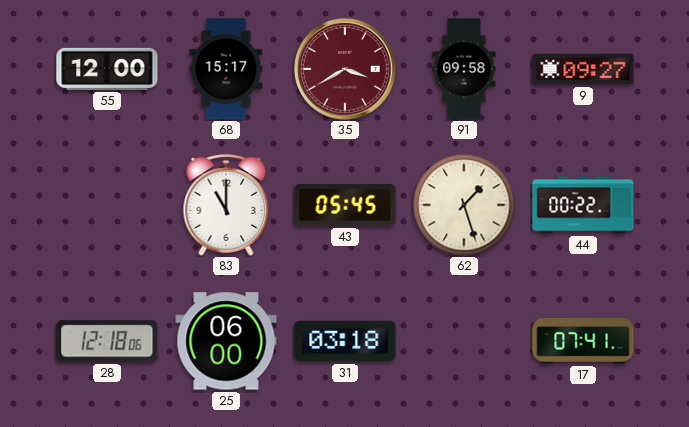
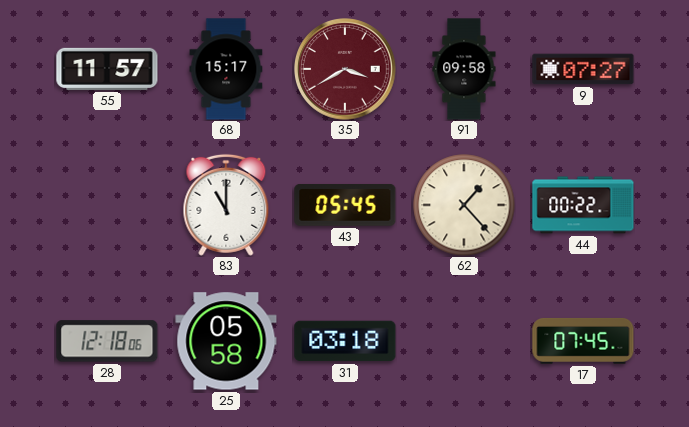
55: 12:00 -> 11:57 (107, 69)
9: 09:27 -> 07:27 (583, 69)
62: 1:27 -> 1:23 (464, 205)
25: 06:00 -> 05:58 (226, 341)
17: 07:41 -> 07:45 (583, 341)
